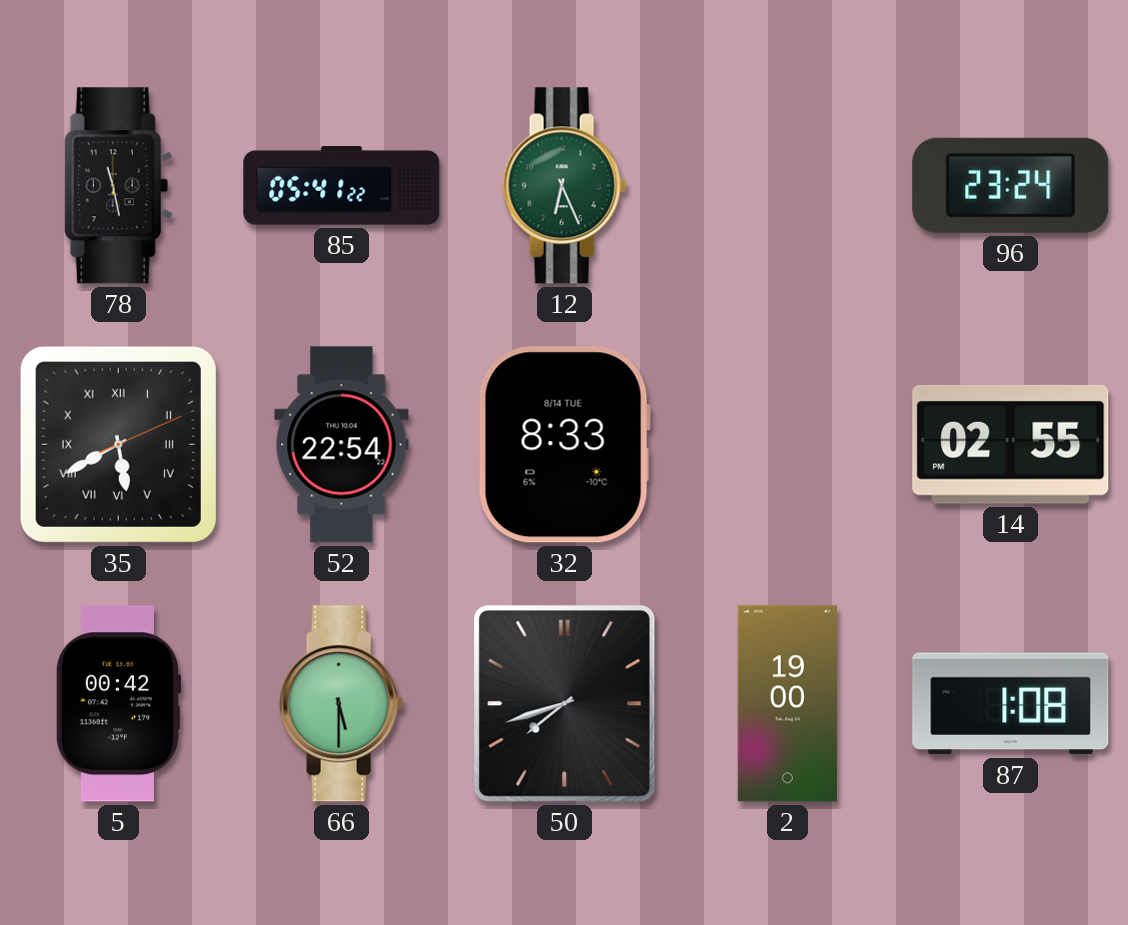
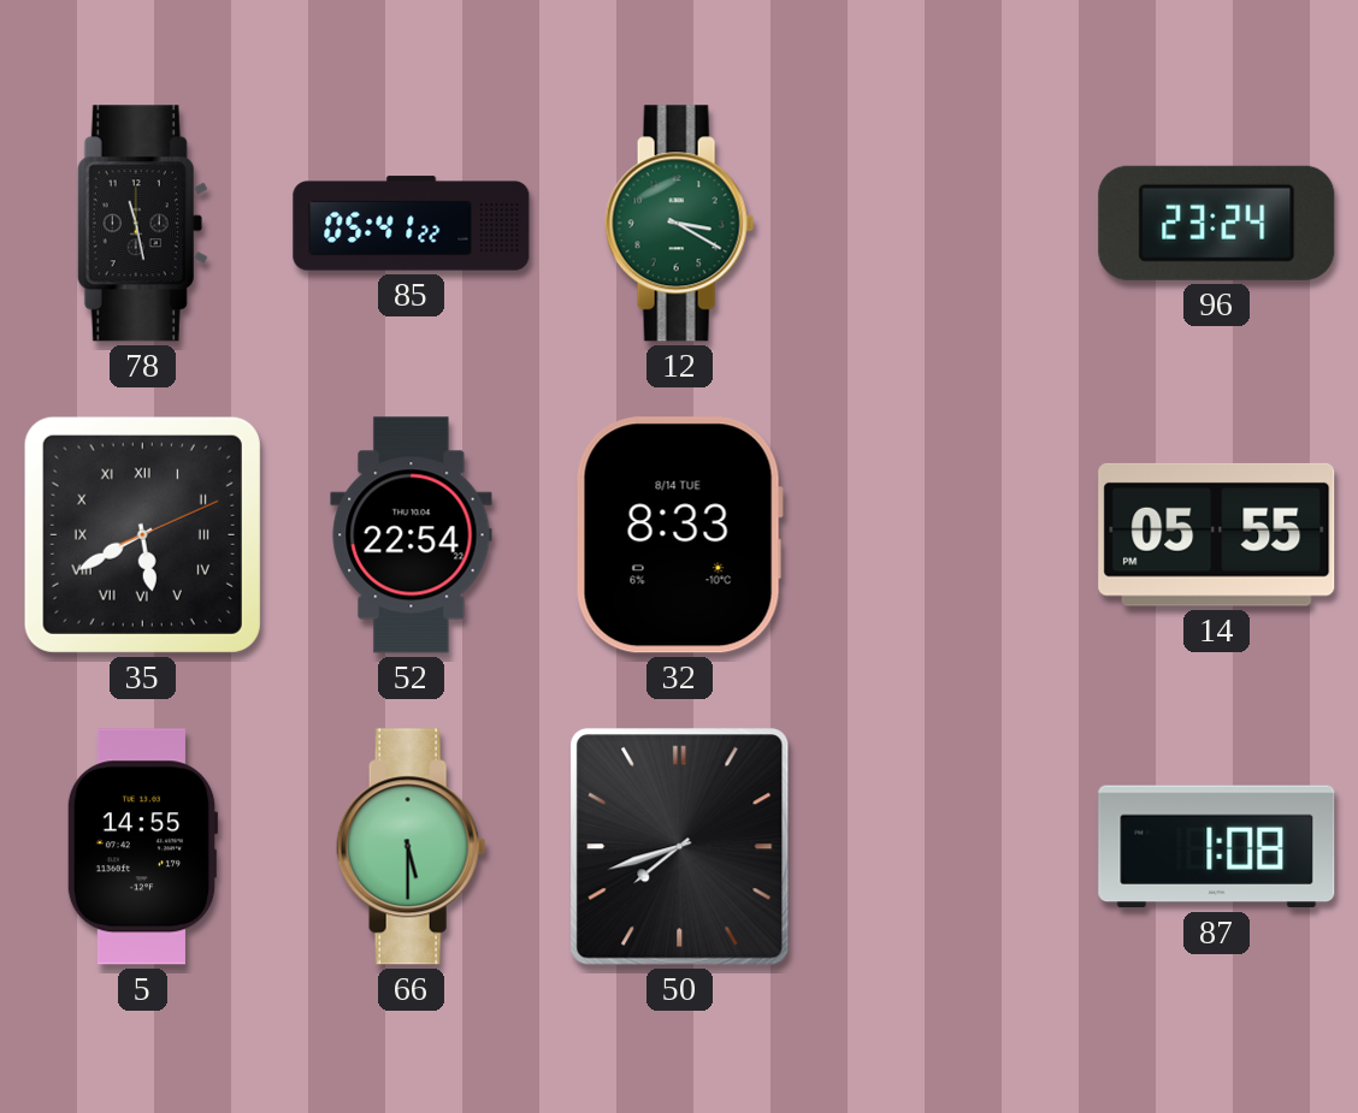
12: 6:26 -> 3:20 (680, 224)
14: 02:55 -> 05:55 (1217, 534)
5: 00:42 -> 14:55 (142, 847)
2: 19:00 -> none (787, 704)
